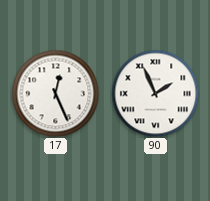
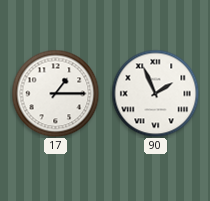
17: 12:26 -> 1:15 (55, 93)
